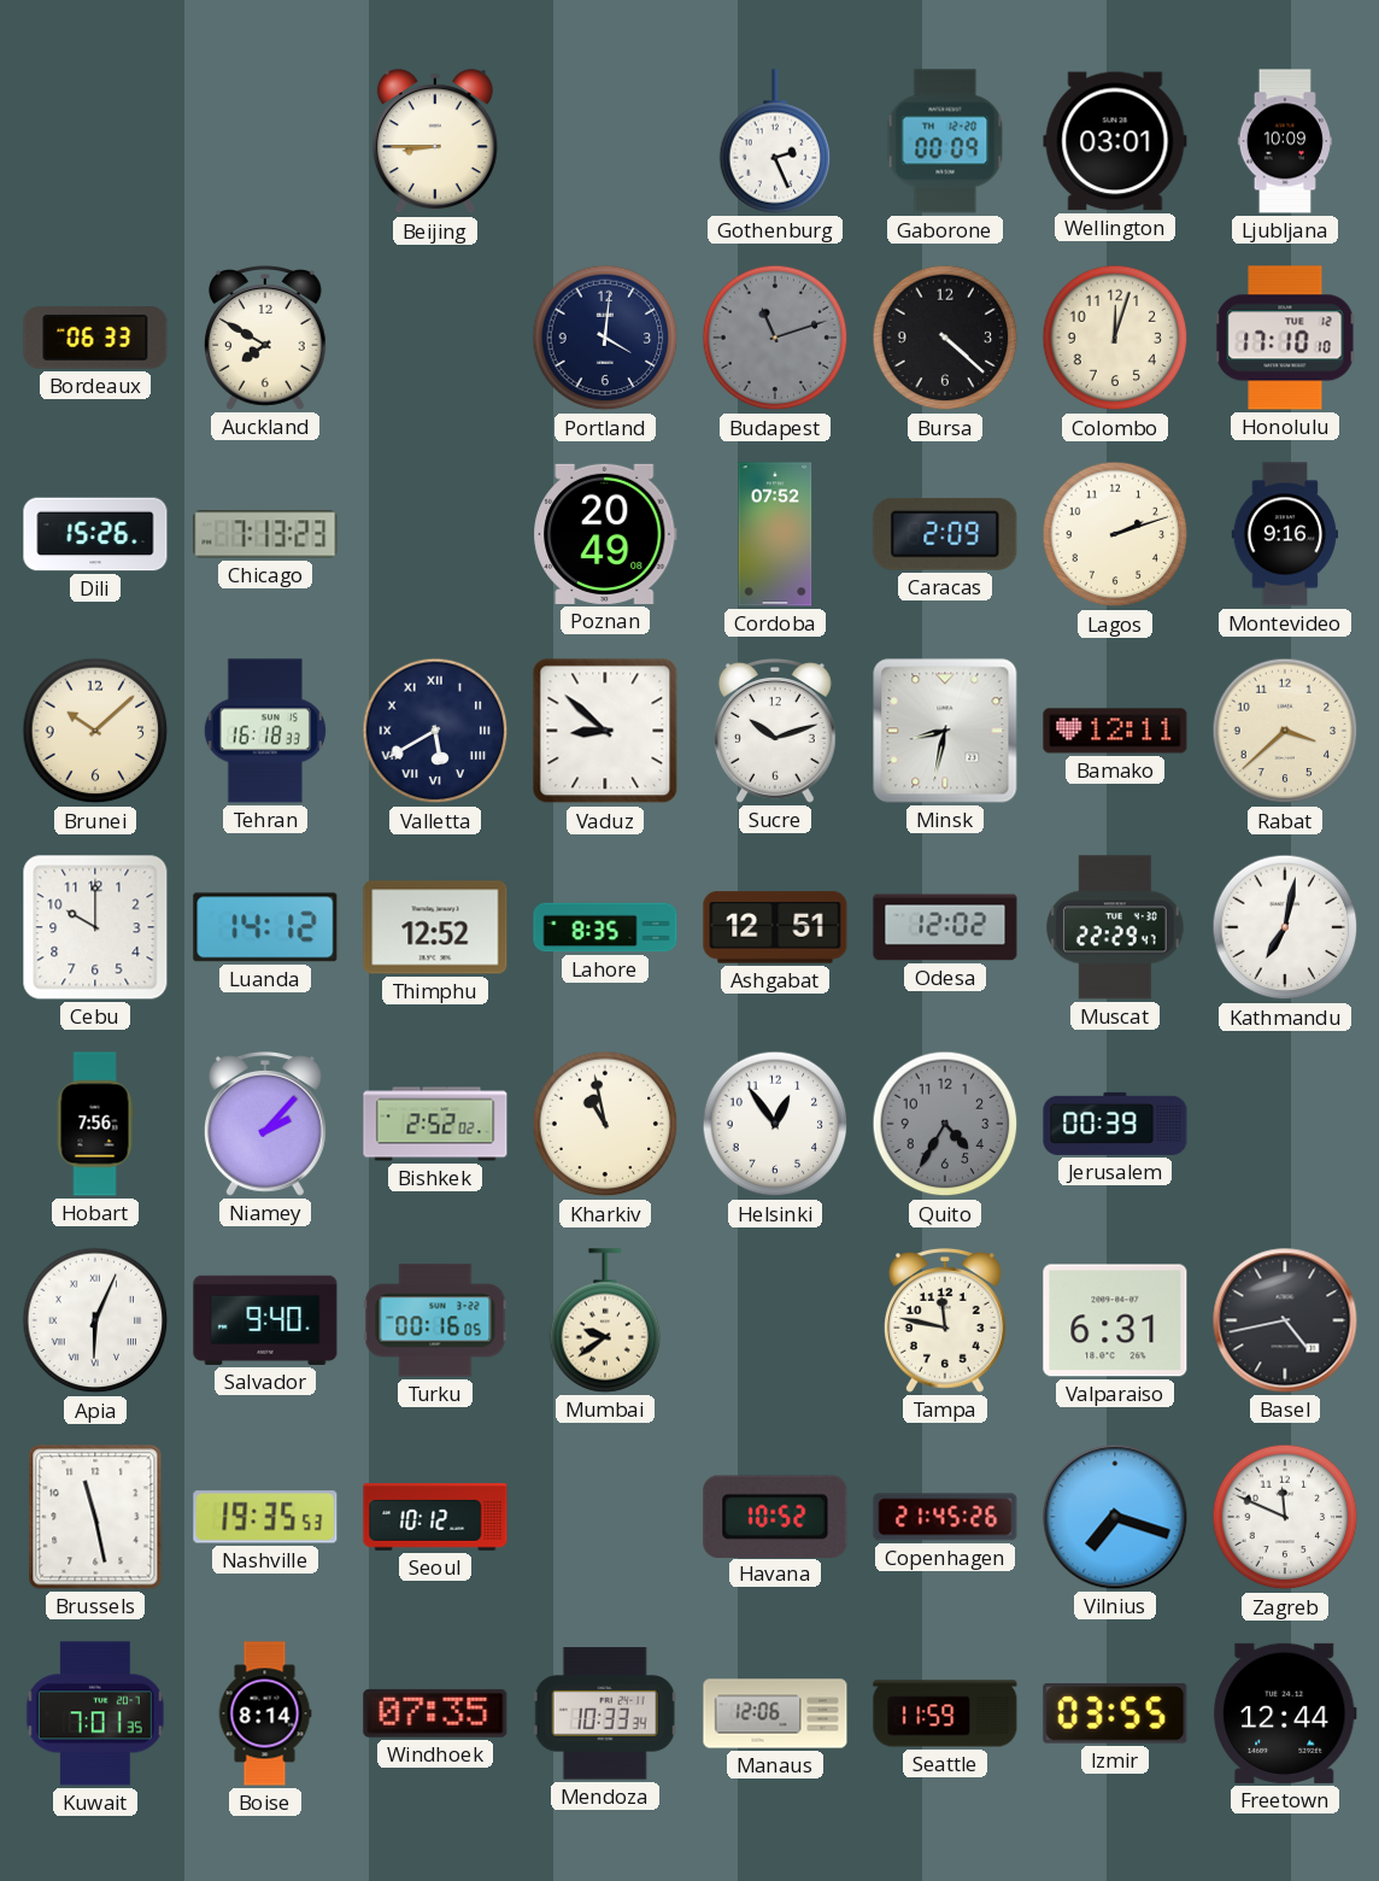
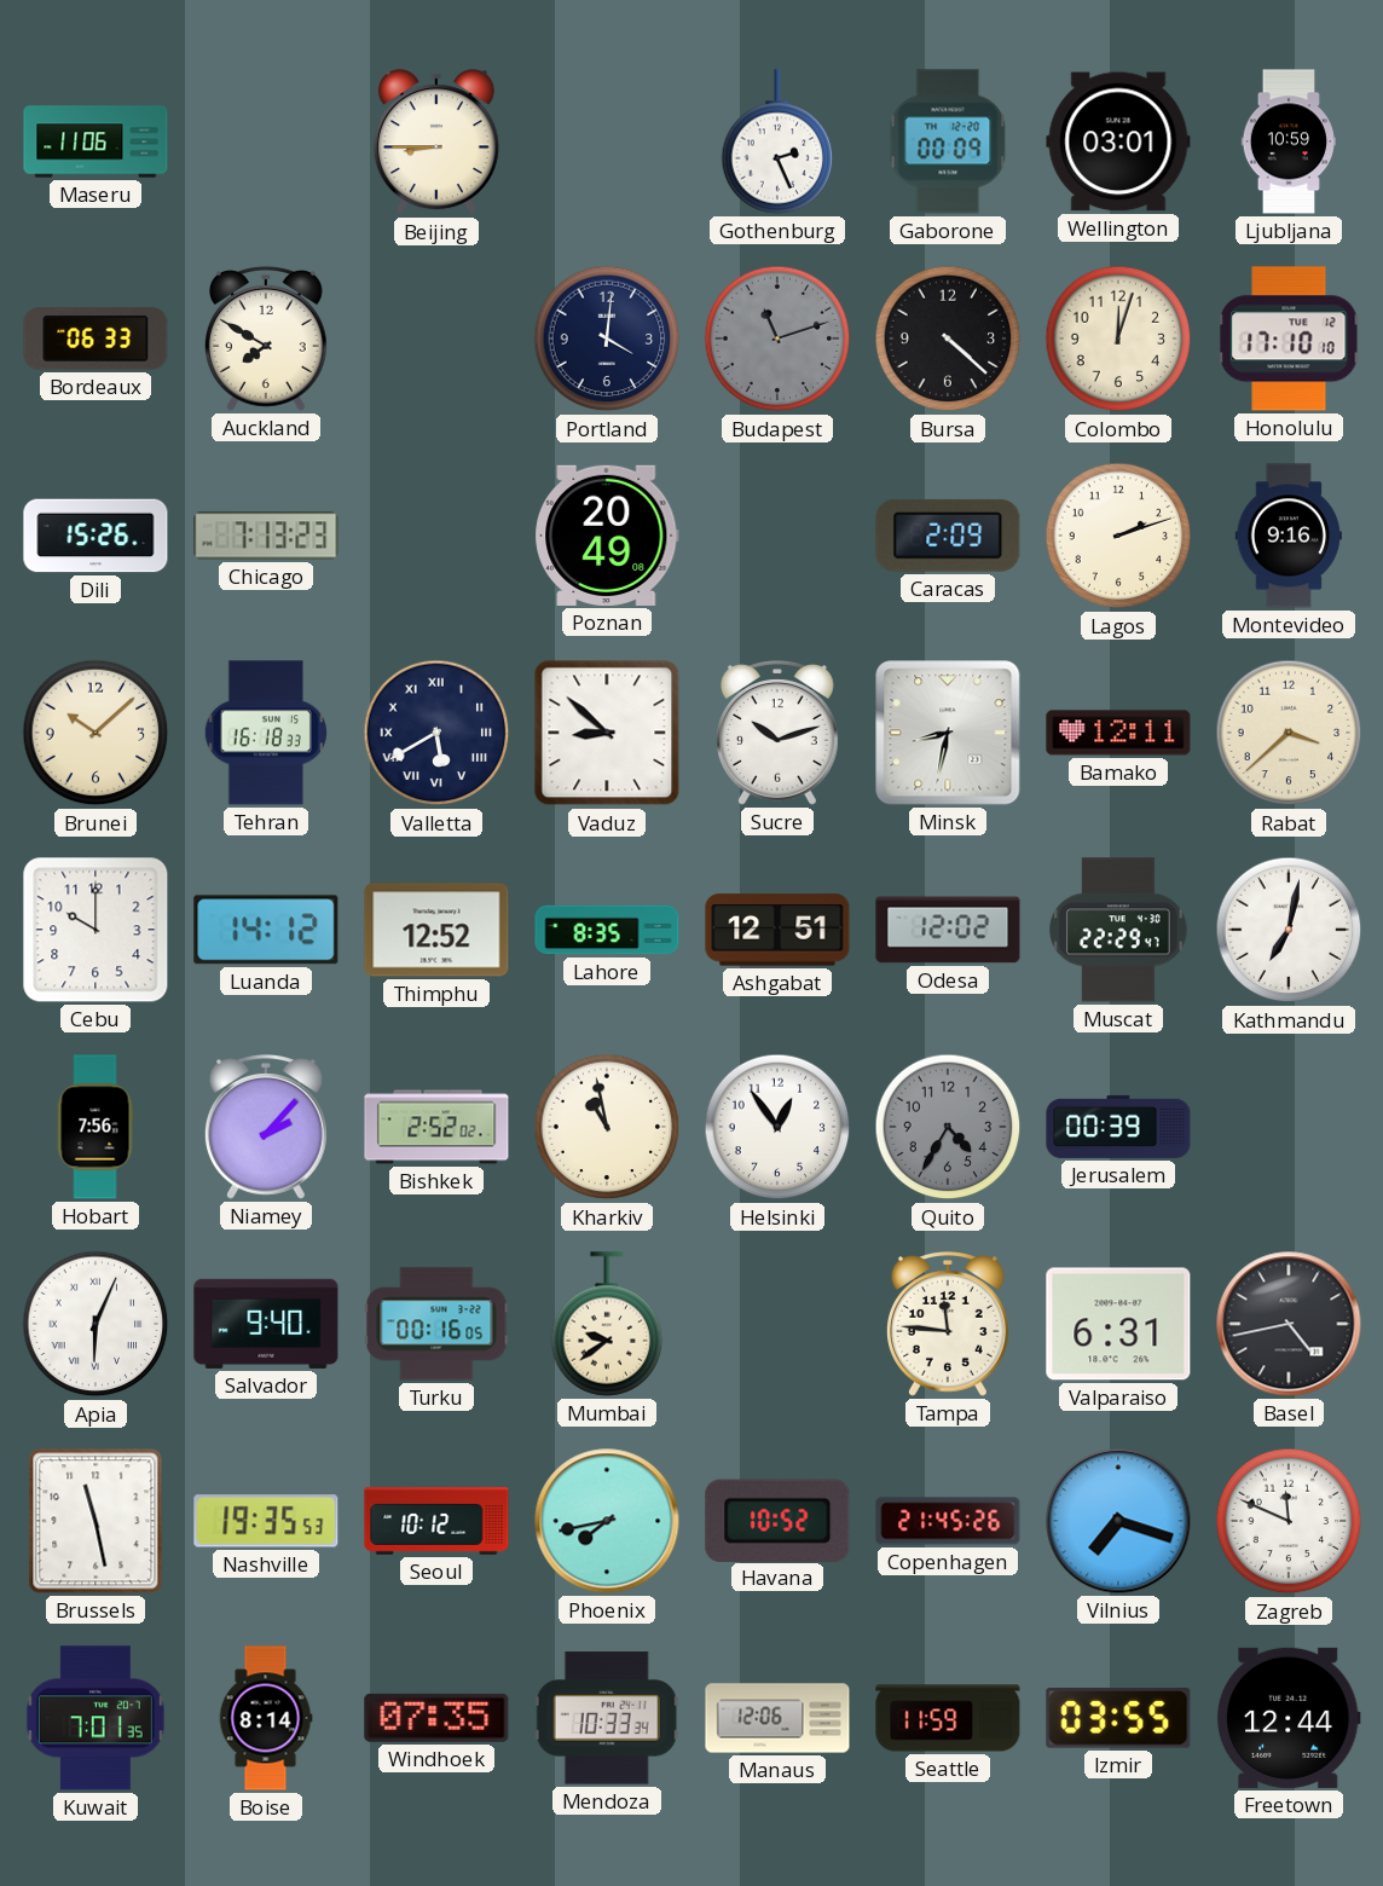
Maseru: none -> 11:06 (96, 141)
Ljubljana: 10:09 -> 10:59 (1287, 141)
Cordoba: 07:52 -> none (775, 534)
Tampa: 11:47 -> 11:46 (948, 1324)
Phoenix: none -> 7:43 (607, 1521)
